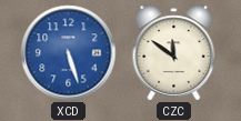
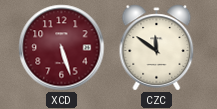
XCD dial: blue -> burgundy (62, 48)
